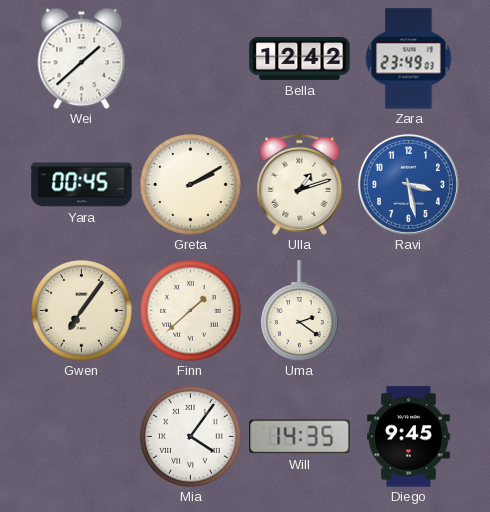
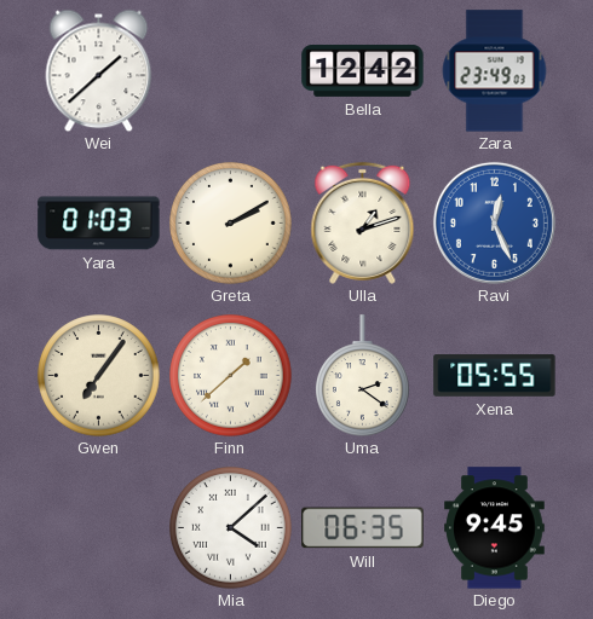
Yara: 00:45 -> 01:03 (99, 224)
Ravi: 3:28 -> 12:26 (494, 222)
Xena: none -> 05:55 (495, 376)
Mia: 4:06 -> 4:08 (231, 528)
Will: 14:35 -> 06:35 (363, 528)
